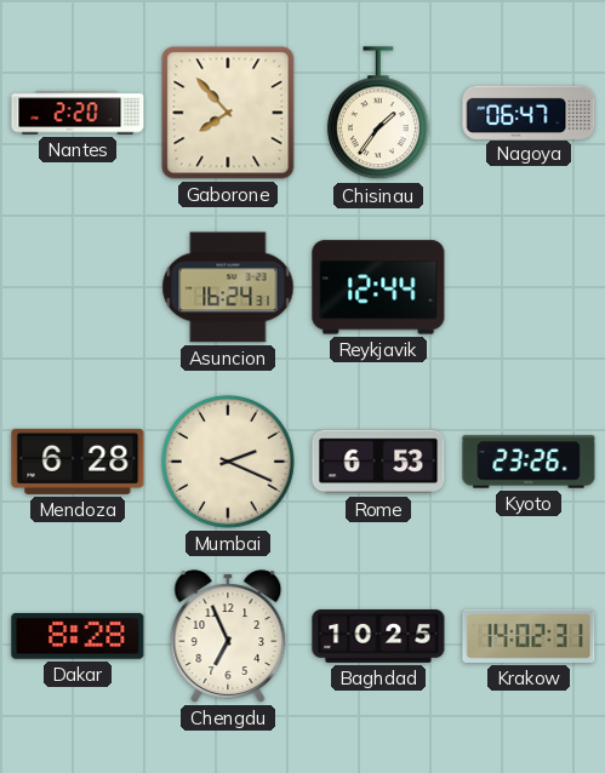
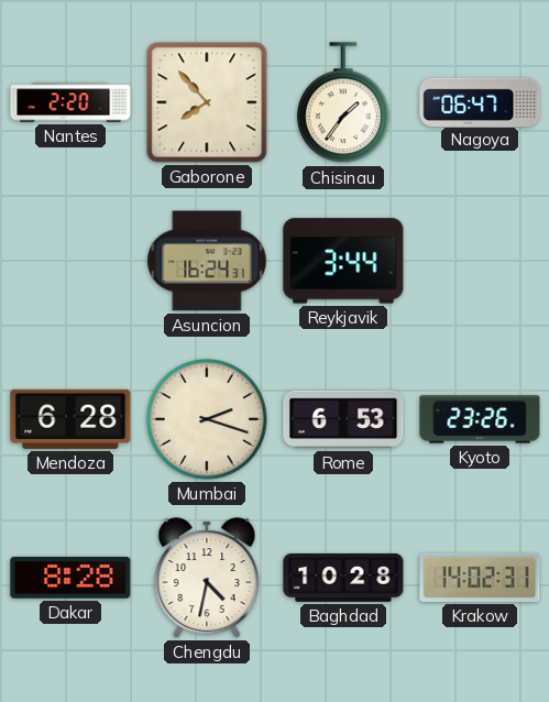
Reykjavik: 12:44 -> 3:44 (343, 261)
Mumbai: 2:19 -> 2:18 (207, 419)
Chengdu: 6:56 -> 4:32 (207, 578)
Baghdad: 10:25 -> 10:28 (343, 578)
